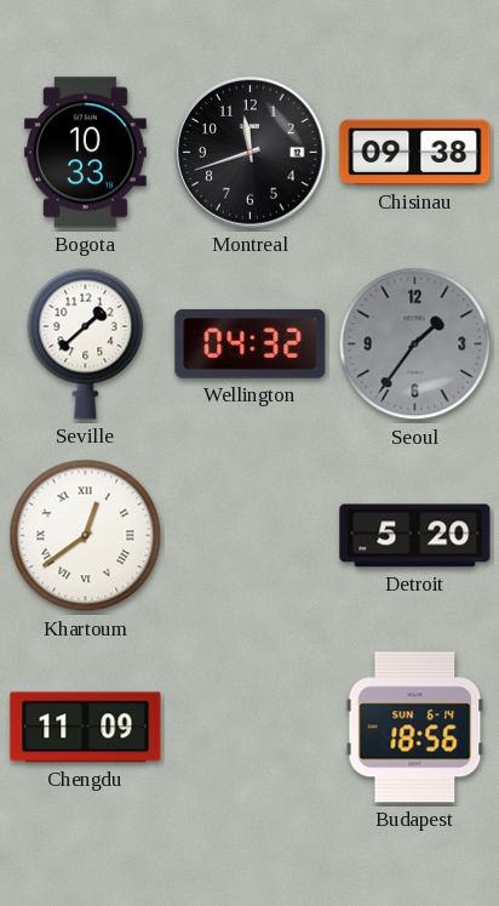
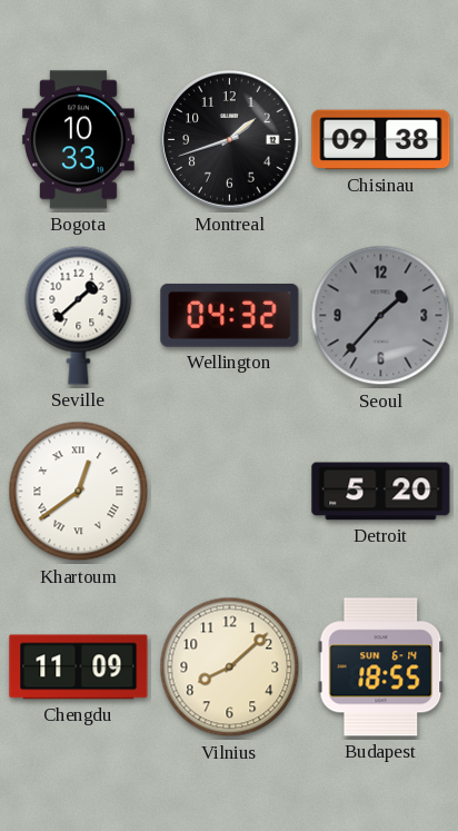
Montreal: 11:42 -> 1:42 (230, 140)
Seoul: 1:36 -> 1:37 (381, 316)
Vilnius: none -> 8:08 (230, 667)
Budapest: 18:56 -> 18:55 (381, 667)
